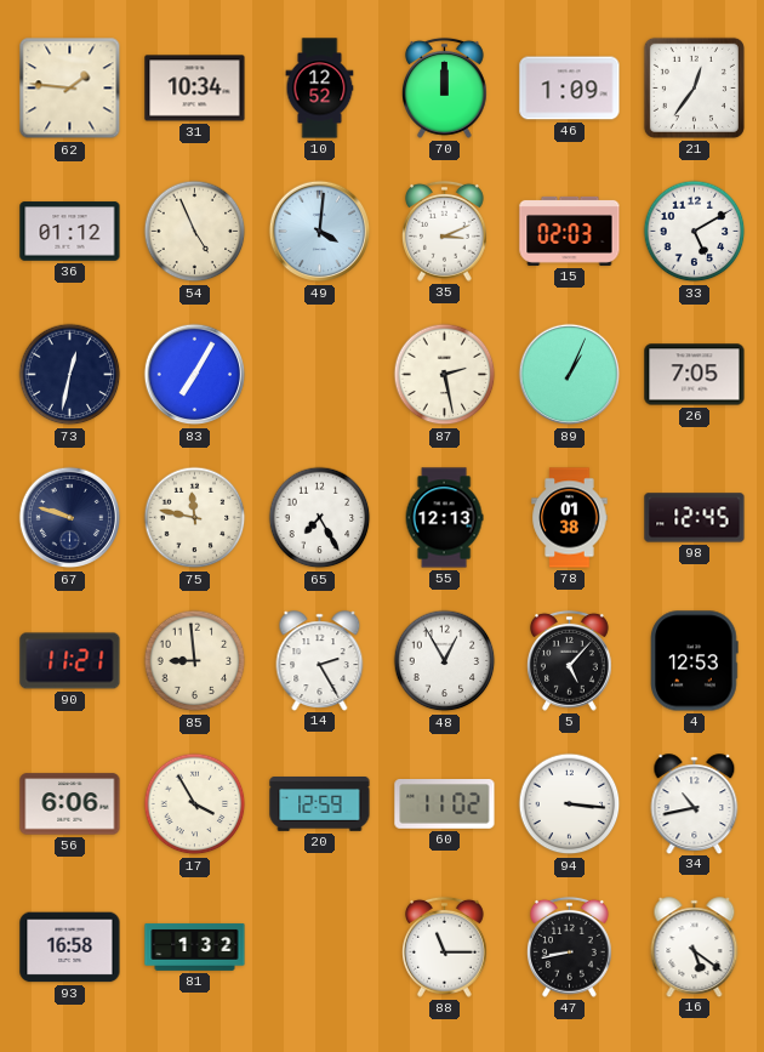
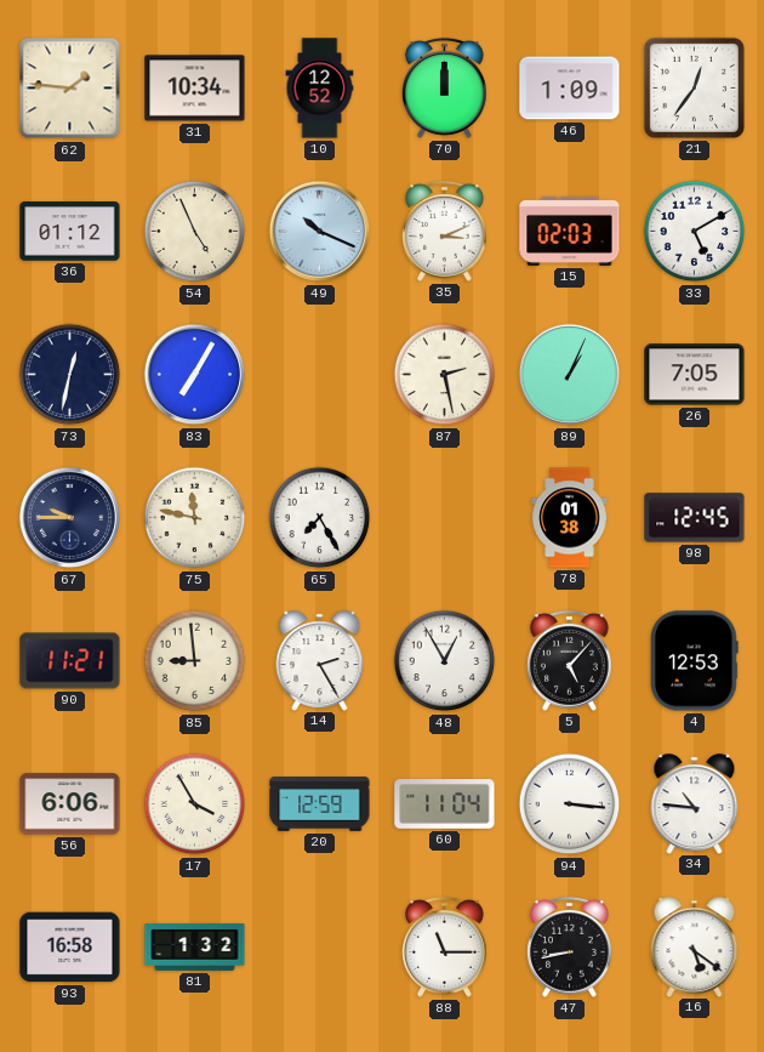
49: 4:01 -> 10:19 (320, 232)
67: 9:48 -> 9:45 (70, 518)
55: 12:13 -> none (444, 518)
60: 11:02 -> 11:04 (445, 804)
34: 10:43 -> 10:46 (695, 803)
